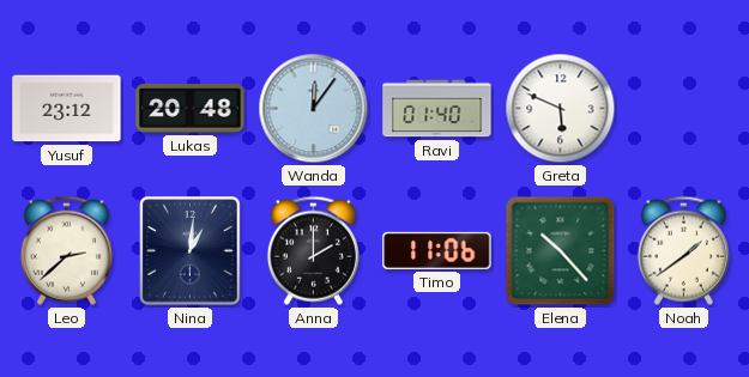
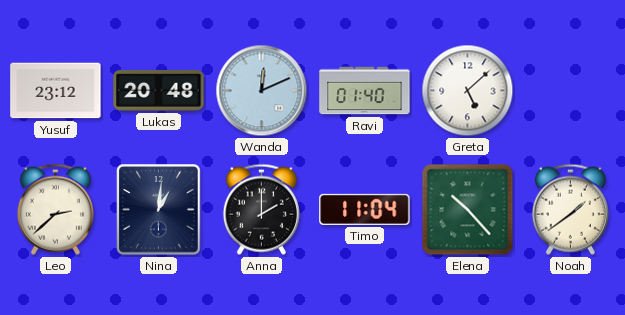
Wanda: 12:06 -> 12:11 (262, 91)
Greta: 5:49 -> 5:08 (468, 91)
Timo: 11:06 -> 11:04 (365, 209)
